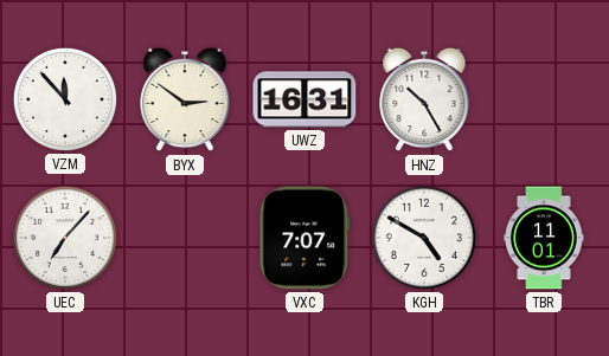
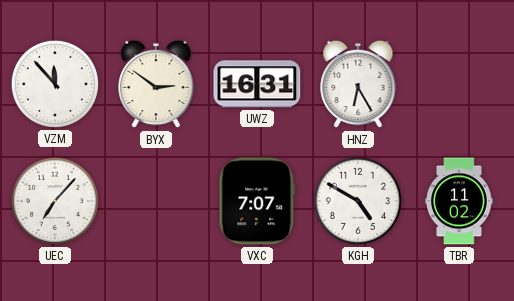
HNZ: 10:25 -> 6:25 (358, 84)
TBR: 11:01 -> 11:02 (459, 201)
